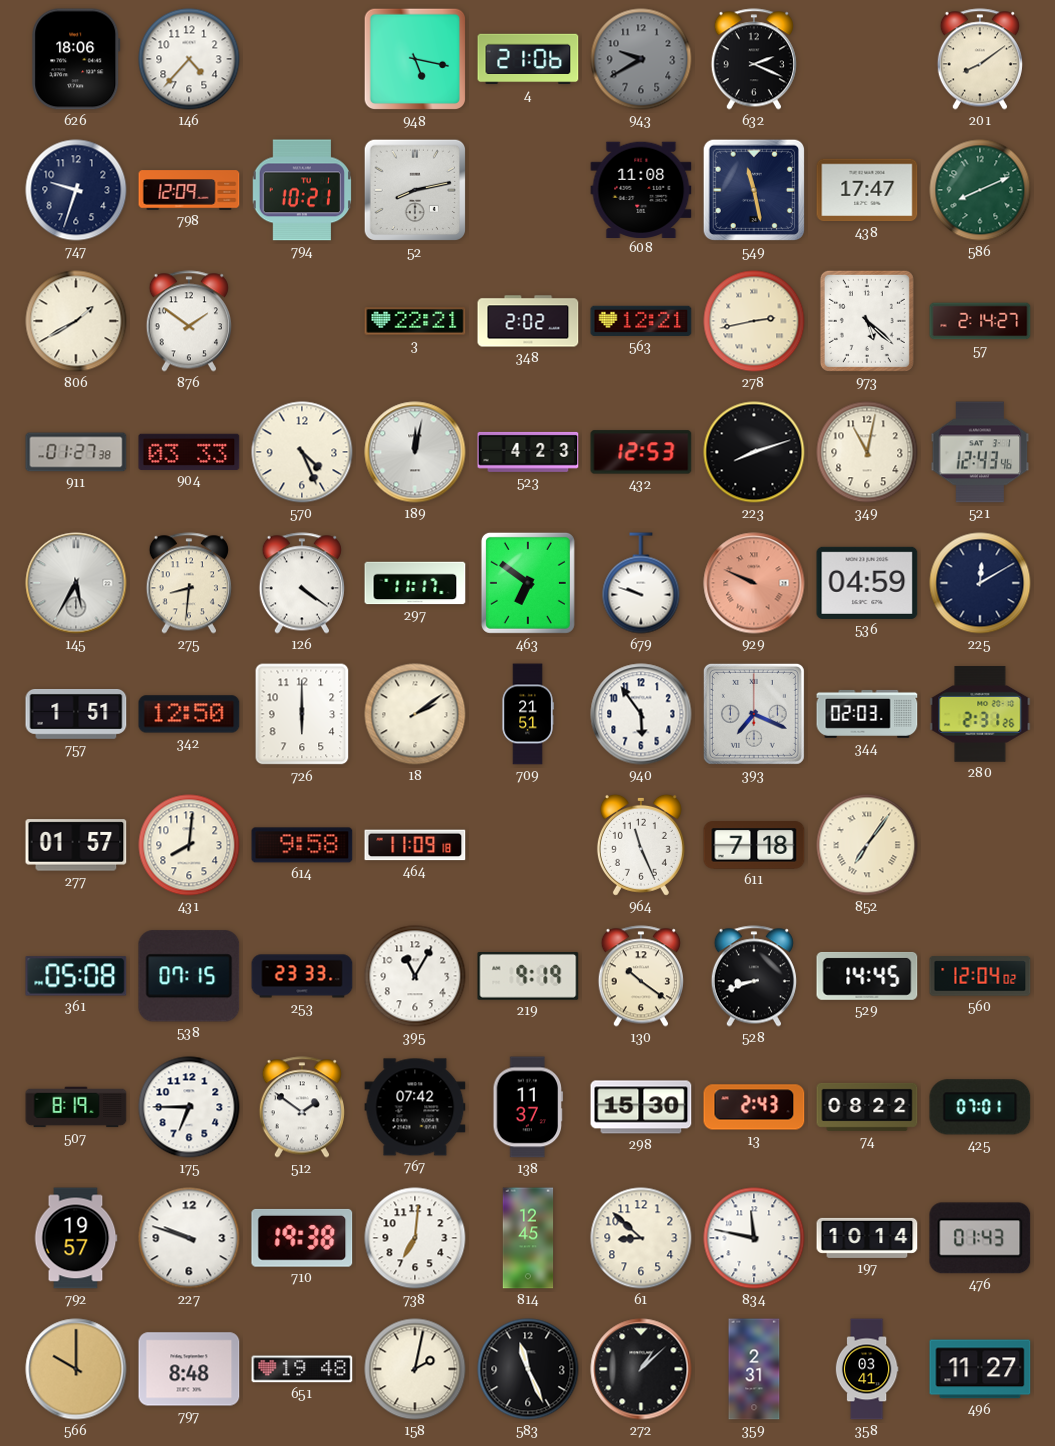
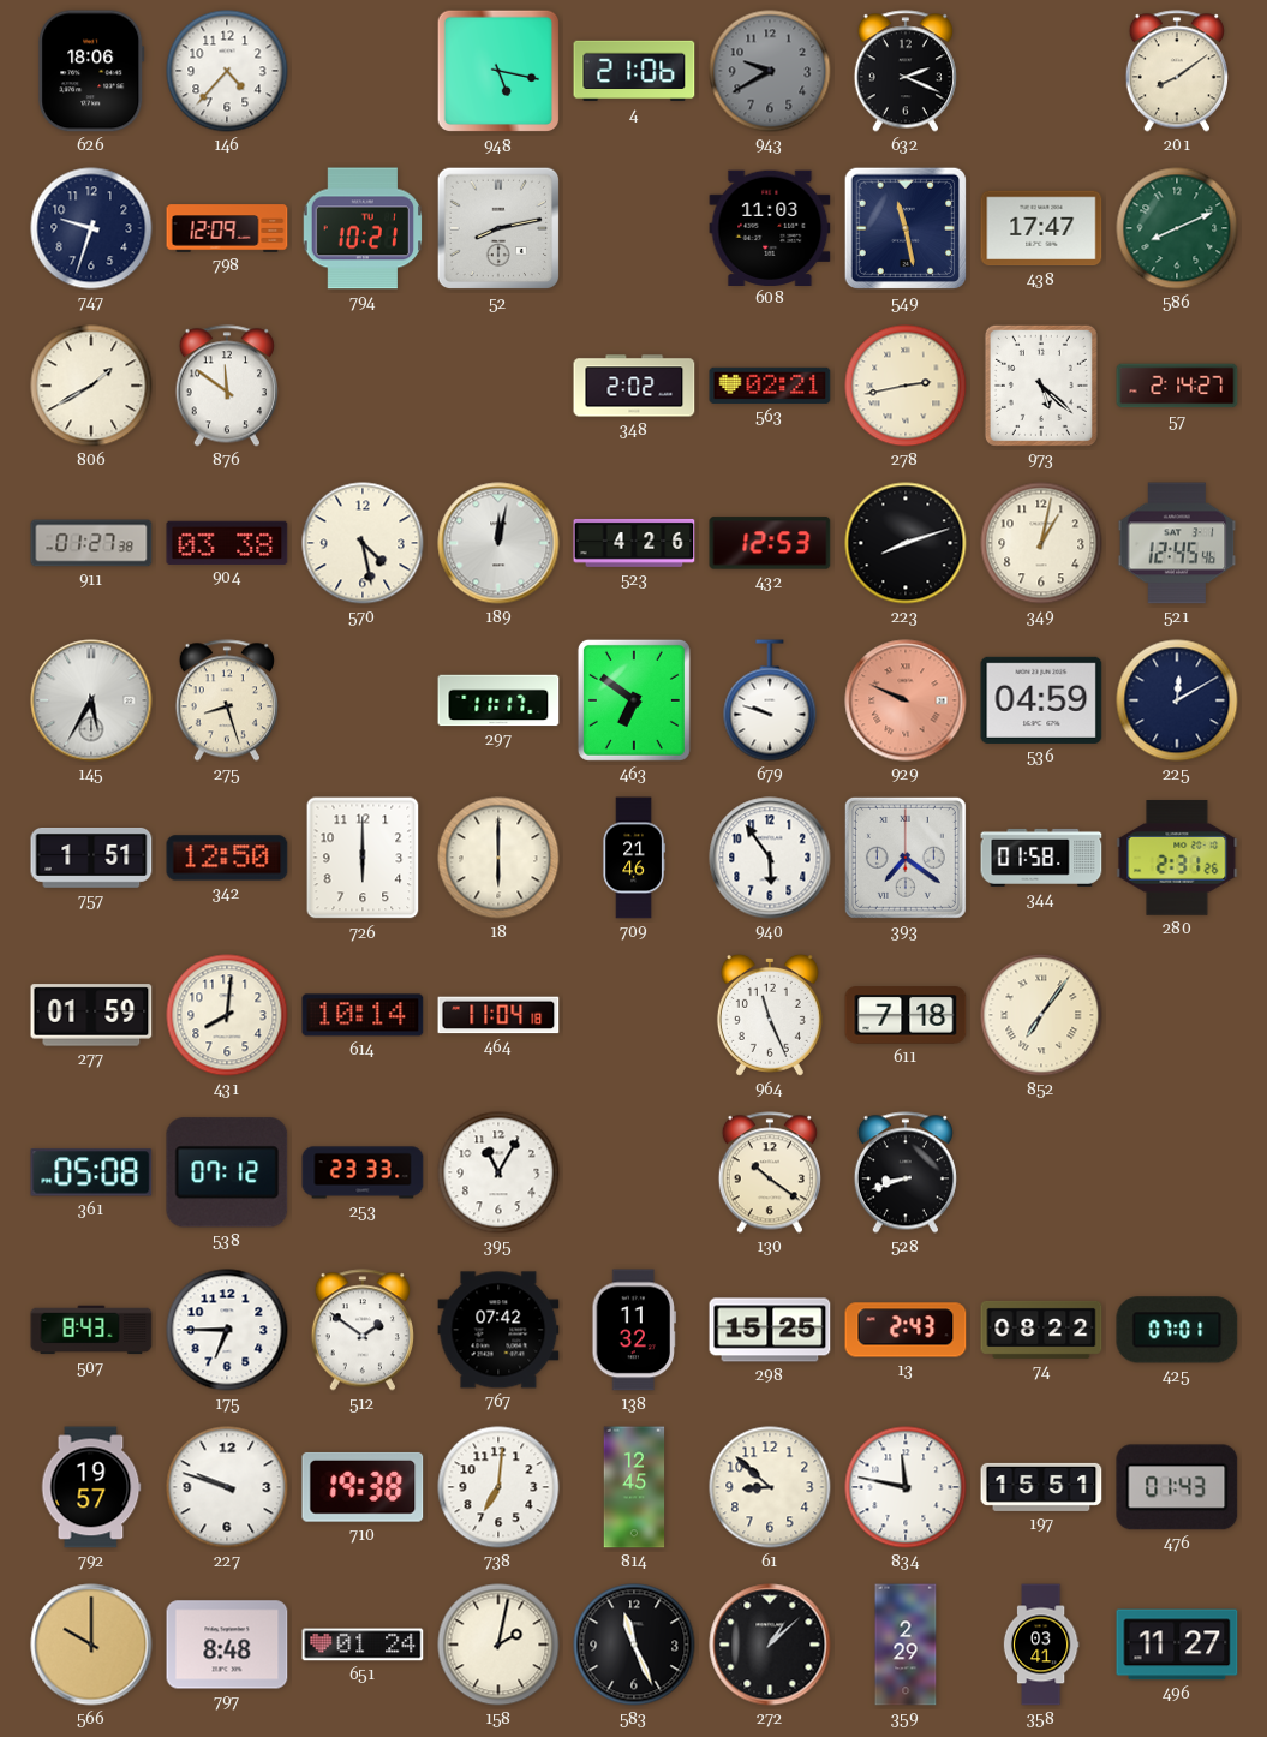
608: 11:08 -> 11:03 (770, 227)
876: 1:51 -> 11:51 (227, 386)
3: 22:21 -> none (415, 321)
563: 12:21 -> 02:21 (770, 386)
904: 03:33 -> 03:38 (227, 543)
570: 4:26 -> 4:28 (363, 543)
523: 4:23 -> 4:26 (634, 543)
349: 11:02 -> 1:02 (1041, 543)
521: 12:43 -> 12:45 (1177, 543)
275: 8:31 -> 8:27 (227, 700)
126: 4:21 -> none (302, 583)
18: 2:09 -> 6:00 (498, 858)
709: 21:51 -> 21:46 (634, 858)
393: 7:19 -> 7:21 (906, 858)
344: 02:03 -> 01:58 (1041, 858)
277: 01:57 -> 01:59 (91, 1015)
614: 9:58 -> 10:14 (363, 1015)
464: 11:09 -> 11:04 (498, 1015)
538: 07:15 -> 07:12 (227, 1172)
219: 9:19 -> none (528, 976)
529: 14:45 -> none (867, 976)
560: 12:04 -> none (980, 976)
507: 8:19 -> 8:43 (91, 1330)
138: 11:37 -> 11:32 (634, 1330)
298: 15:30 -> 15:25 (770, 1330)
197: 10:14 -> 15:51 (1041, 1487)
651: 19:48 -> 01:24 (363, 1645)
359: 2:31 -> 2:29 (906, 1645)
